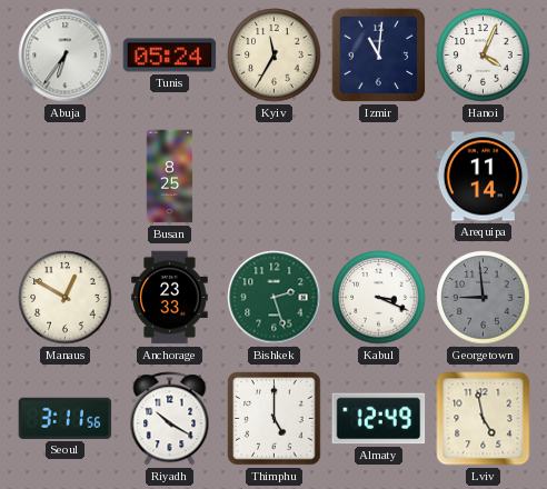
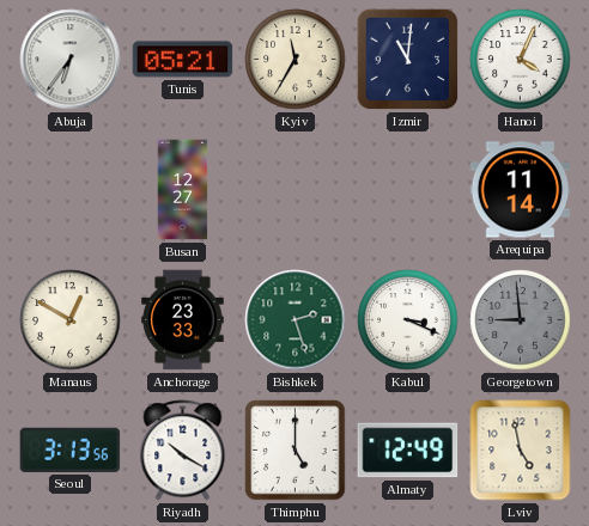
Tunis: 05:24 -> 05:21 (183, 60)
Busan: 8:25 -> 12:27 (183, 190)
Seoul: 3:11 -> 3:13 (71, 449)
